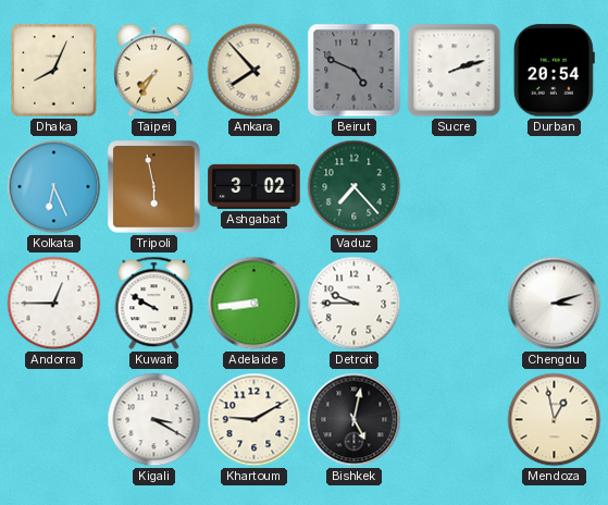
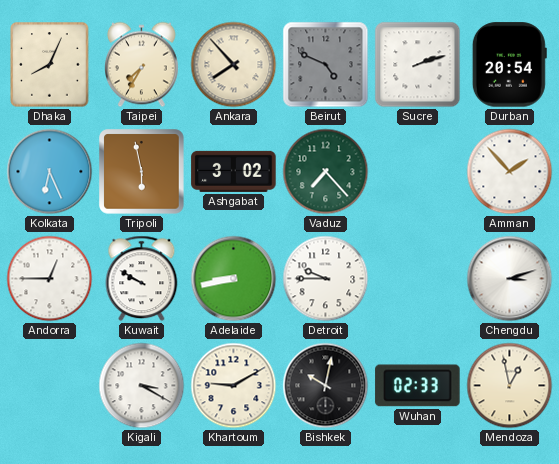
Amman: none -> 1:53 (510, 172)
Adelaide: 8:44 -> 8:43 (234, 279)
Bishkek: 5:02 -> 10:02 (326, 386)
Wuhan: none -> 02:33 (418, 386)
